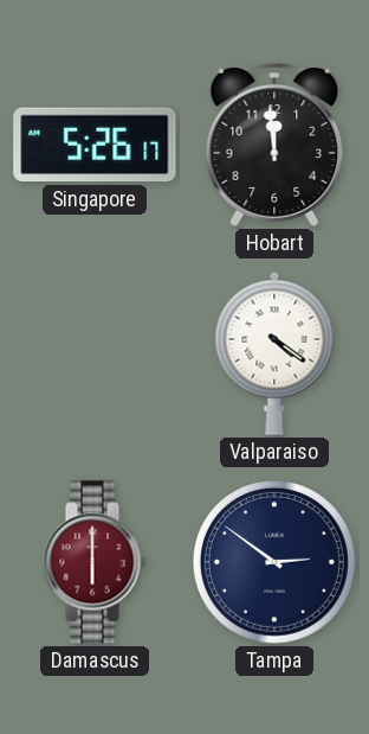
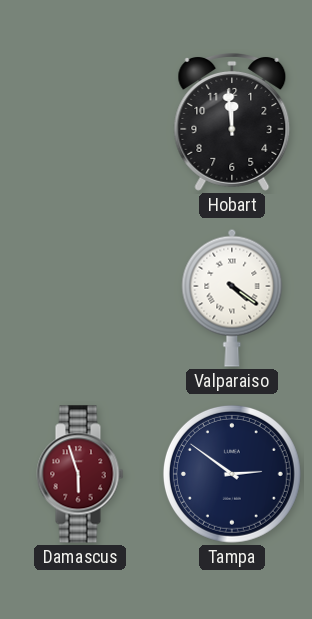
Singapore: 5:26 -> none (95, 145)
Damascus: 6:00 -> 5:57 (80, 474)
